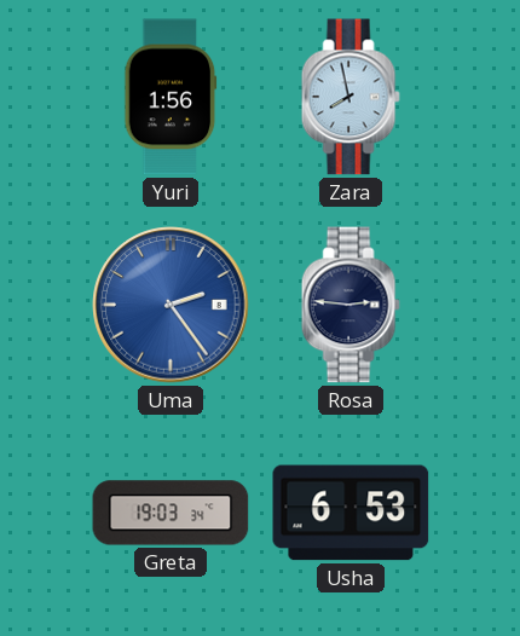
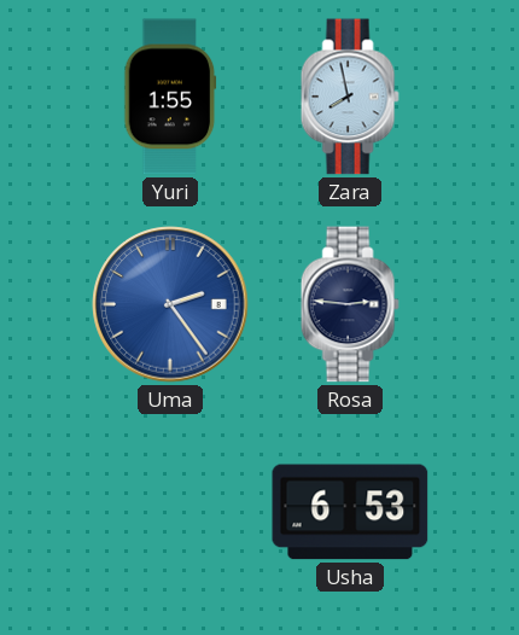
Yuri: 1:56 -> 1:55 (170, 97)
Greta: 19:03 -> none (171, 513)
